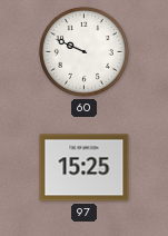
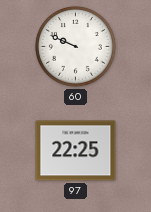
97: 15:25 -> 22:25 (76, 151)
